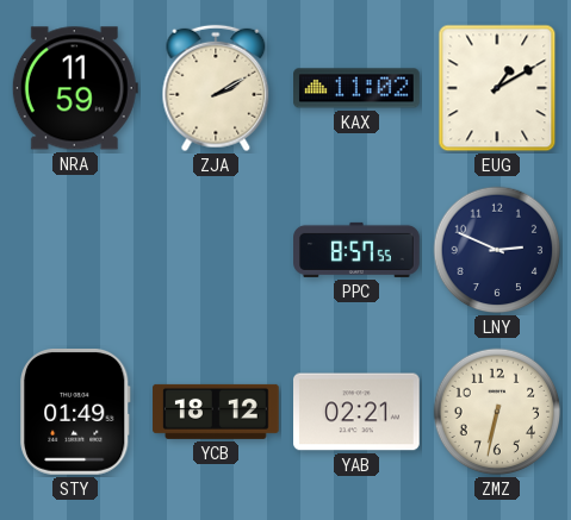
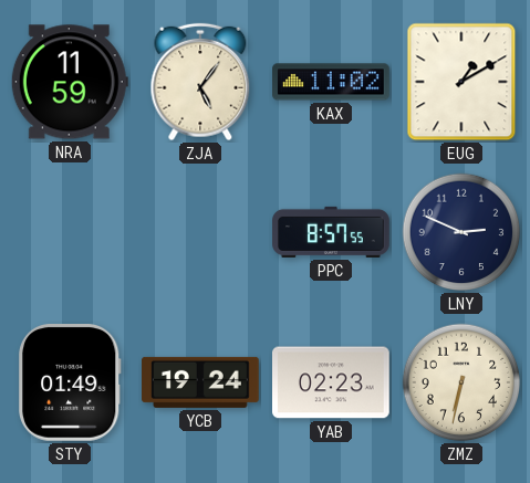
ZJA: 2:10 -> 5:06 (200, 82)
YCB: 18:12 -> 19:24 (200, 382)
YAB: 02:21 -> 02:23 (332, 382)
